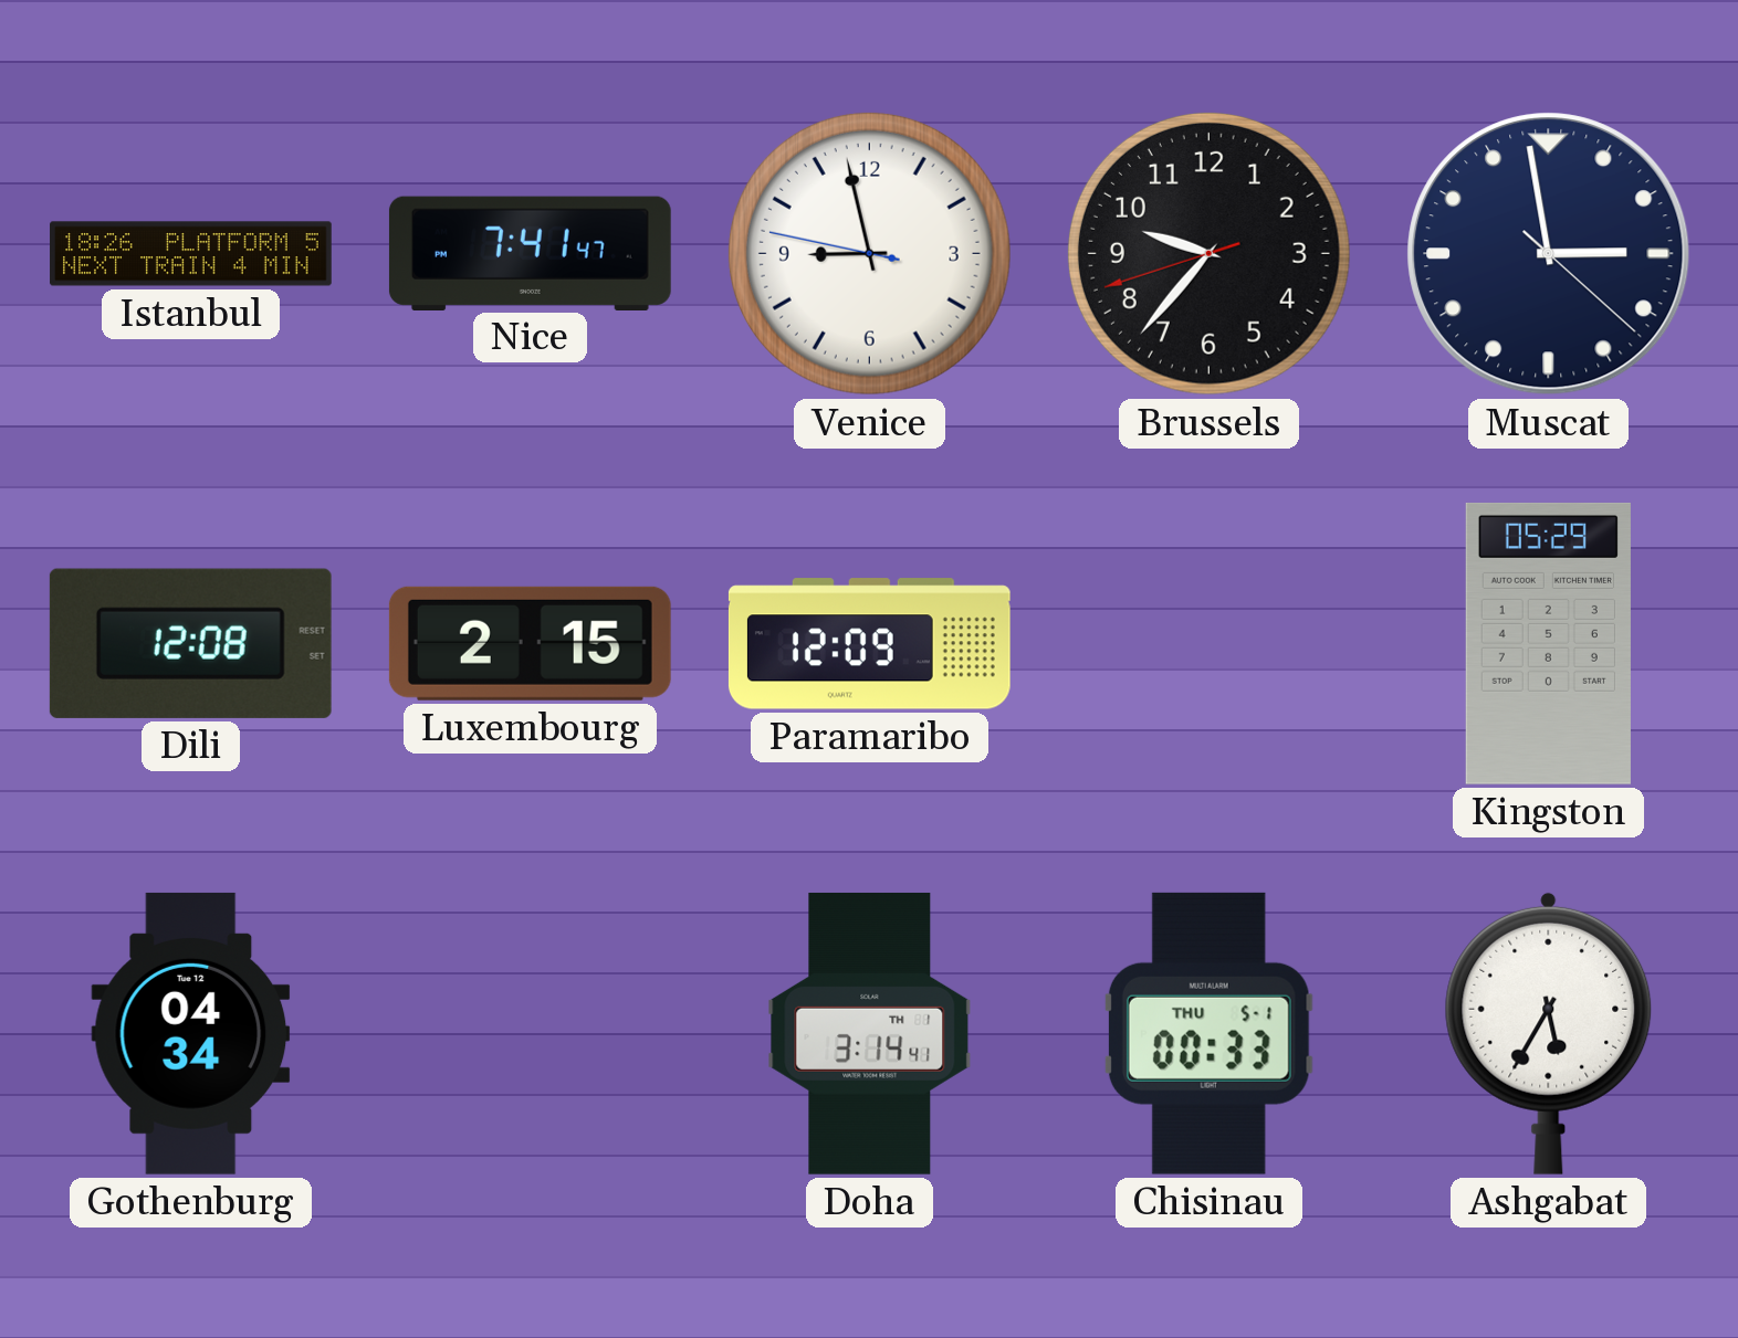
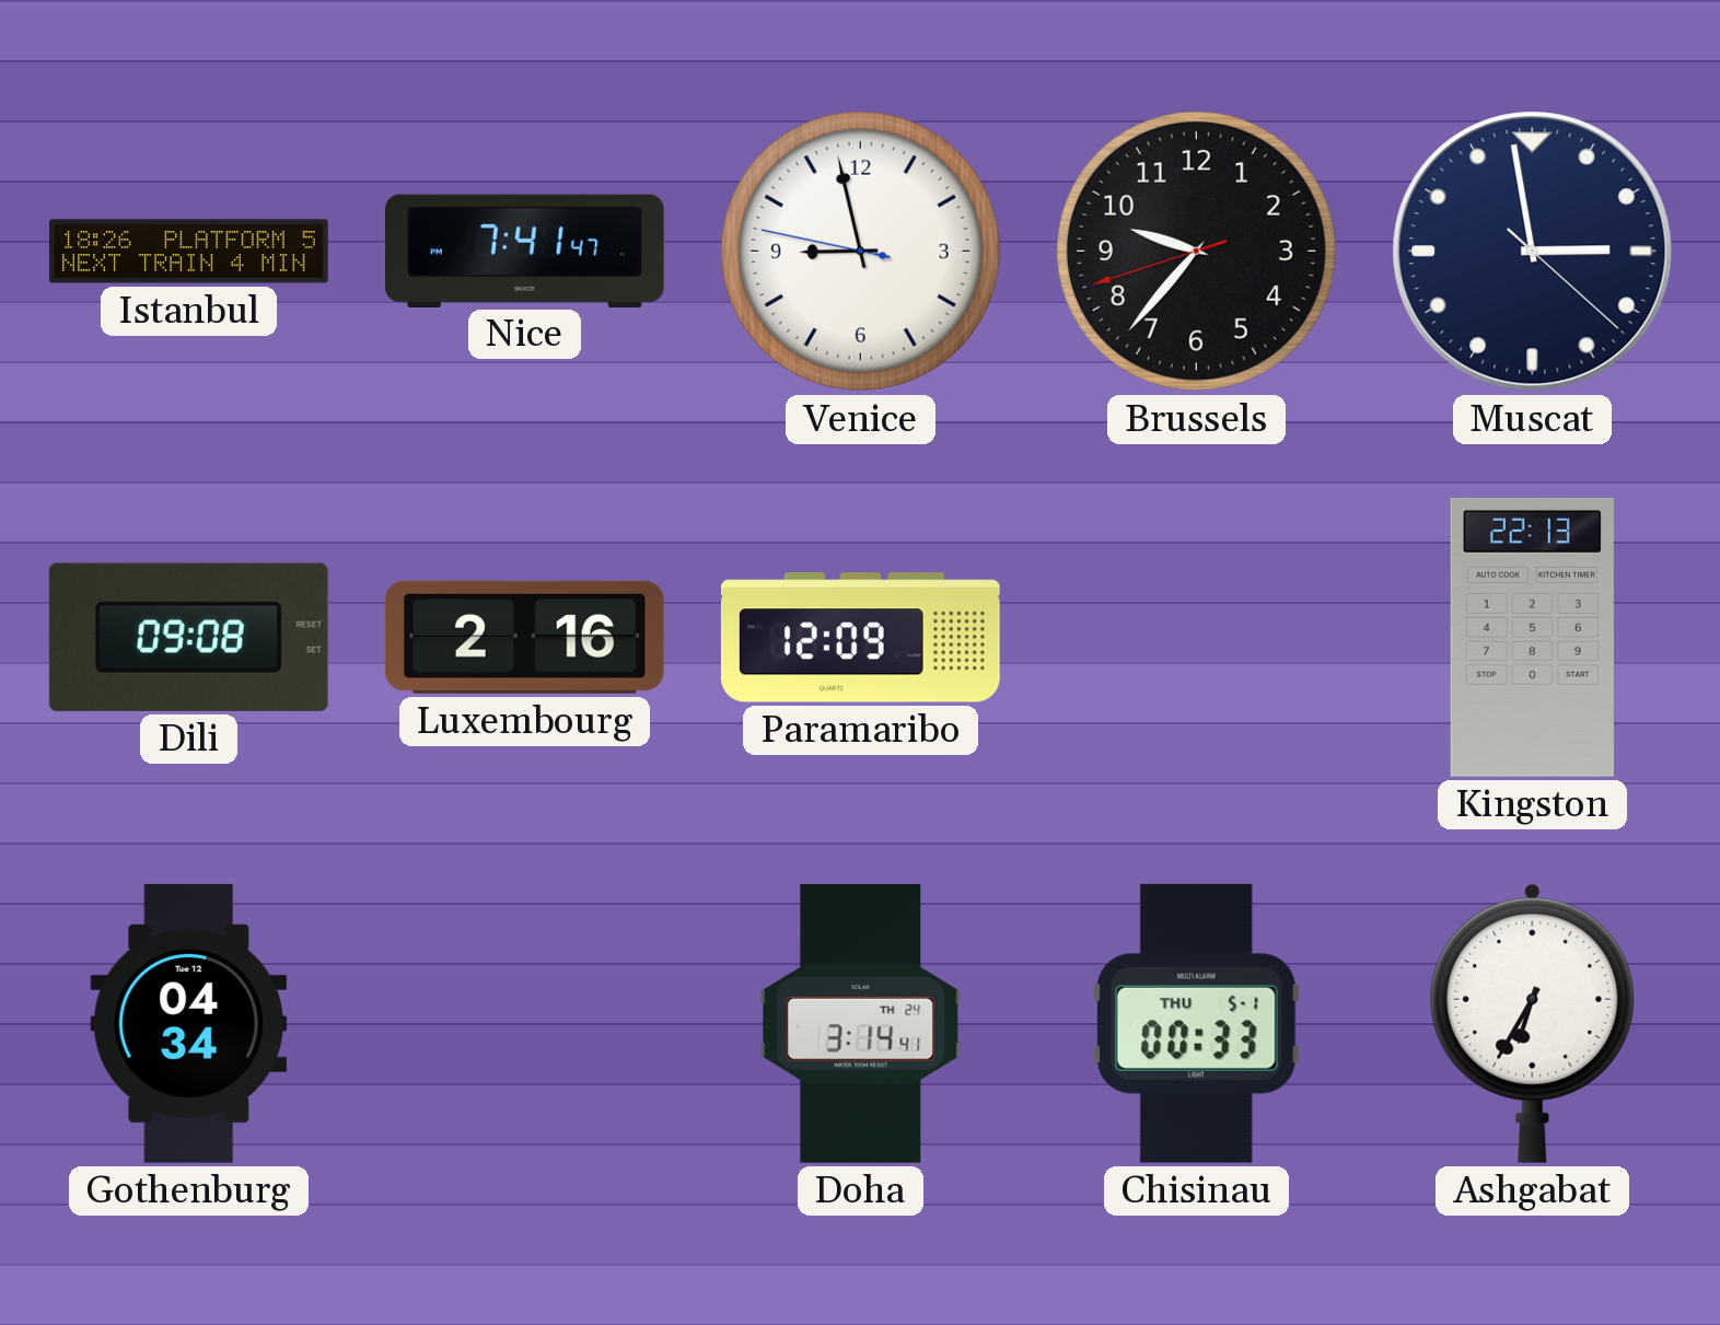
Dili: 12:08 -> 09:08 (188, 637)
Luxembourg: 2:15 -> 2:16 (524, 637)
Kingston: 05:29 -> 22:13 (1532, 637)
Doha date: TH 1 -> TH 24 (861, 1023)
Ashgabat: 5:35 -> 6:35 (1533, 1023)
